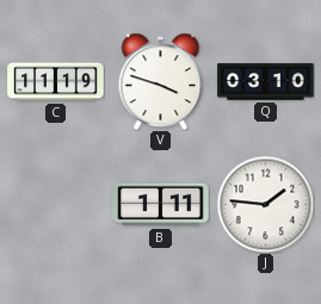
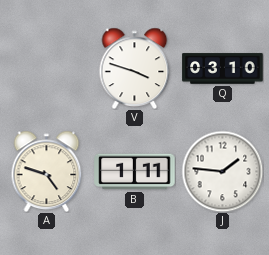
C: 11:19 -> none (56, 82)
A: none -> 4:48 (47, 171)
